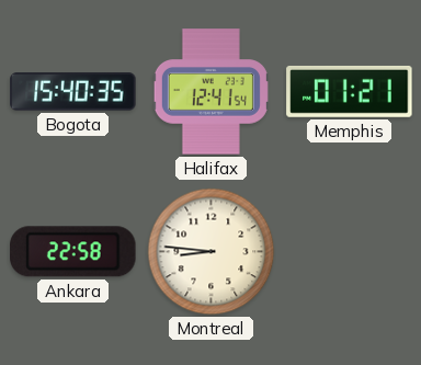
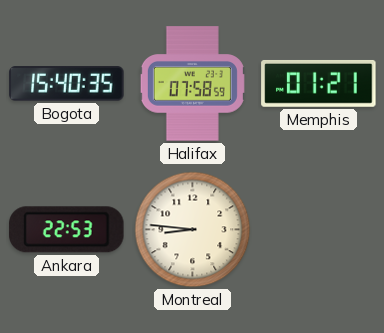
Halifax: 12:41 -> 07:58 (192, 84)
Ankara: 22:58 -> 22:53 (67, 230)
